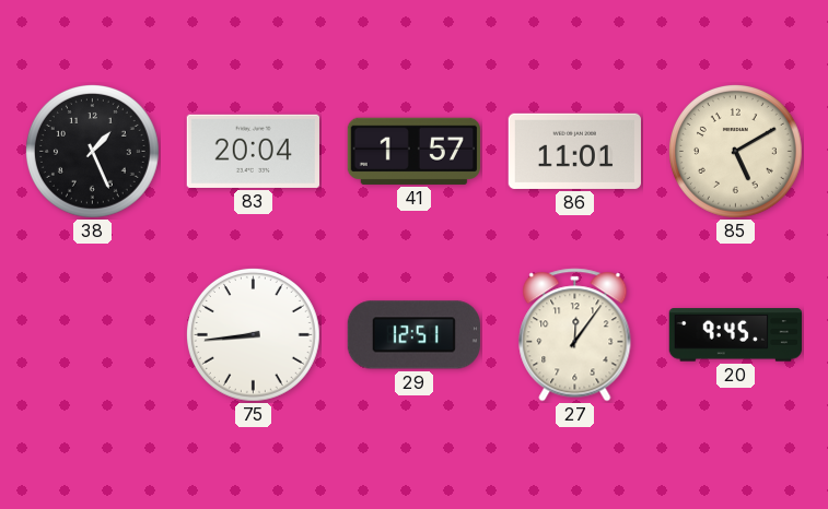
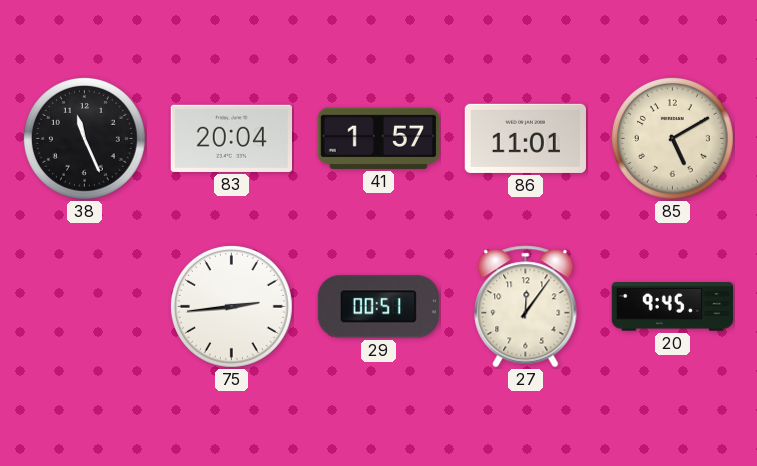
38: 1:26 -> 11:26 (84, 138)
75: 8:44 -> 2:44 (231, 306)
29: 12:51 -> 00:51 (378, 307)
